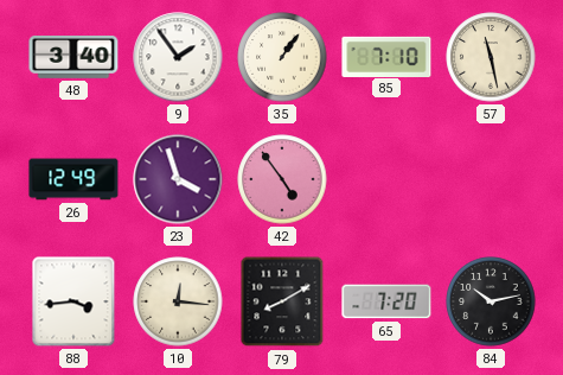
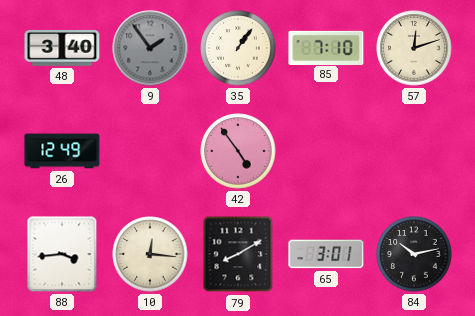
9 dial: white -> grey (150, 48)
57: 11:28 -> 12:12 (414, 48)
23: 3:57 -> none (178, 179)
65: 7:20 -> 3:01 (326, 254)
